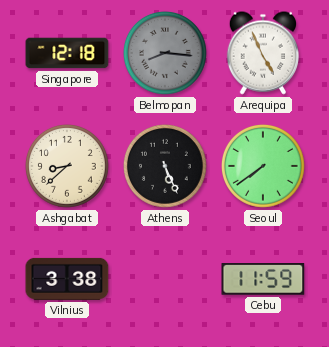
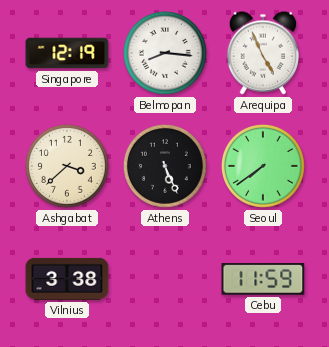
Singapore: 12:18 -> 12:19 (67, 53)
Belmopan dial: grey -> white (165, 53)
Ashgabat: 8:38 -> 3:38 (67, 166)
